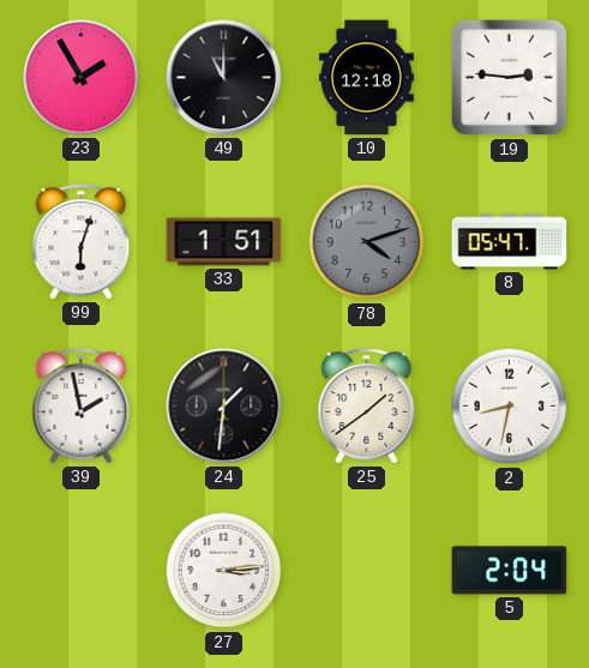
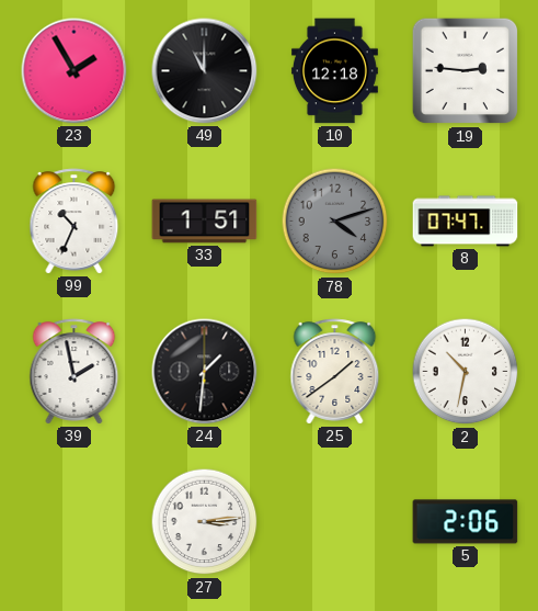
99: 6:03 -> 10:34 (75, 222)
8: 05:47 -> 07:47 (466, 222)
2: 8:32 -> 10:32 (466, 372)
5: 2:04 -> 2:06 (466, 522)
